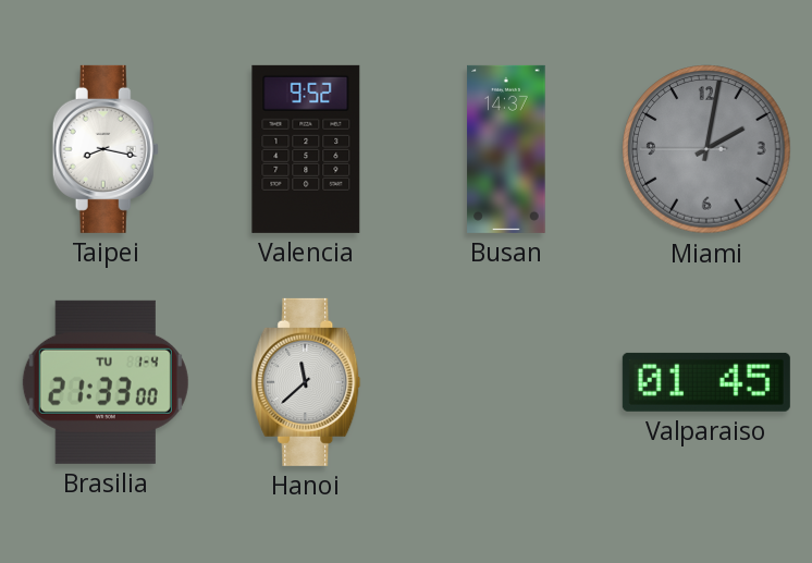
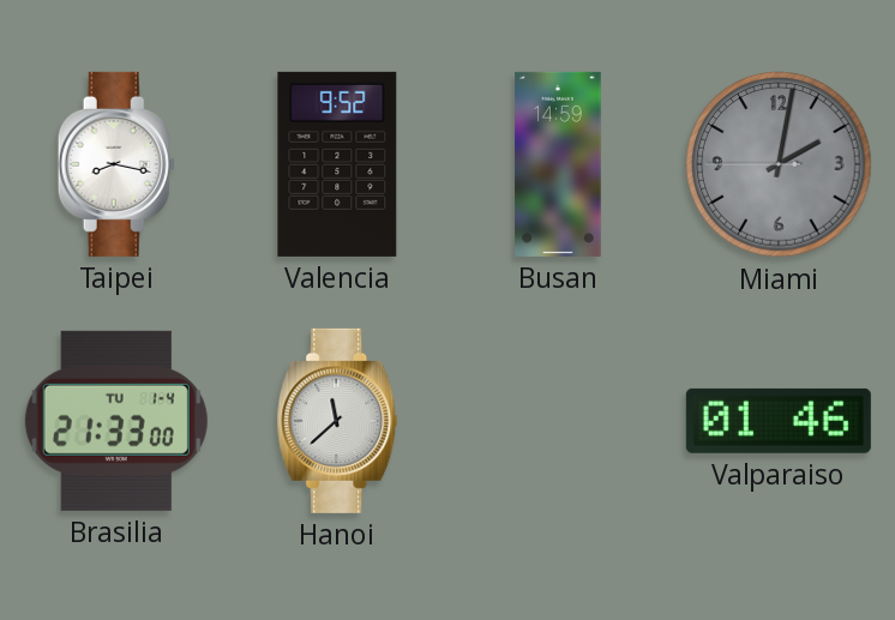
Busan: 14:37 -> 14:59 (558, 164)
Valparaiso: 01:45 -> 01:46 (779, 421)
